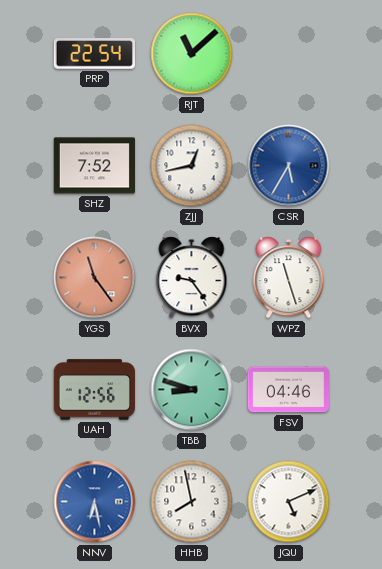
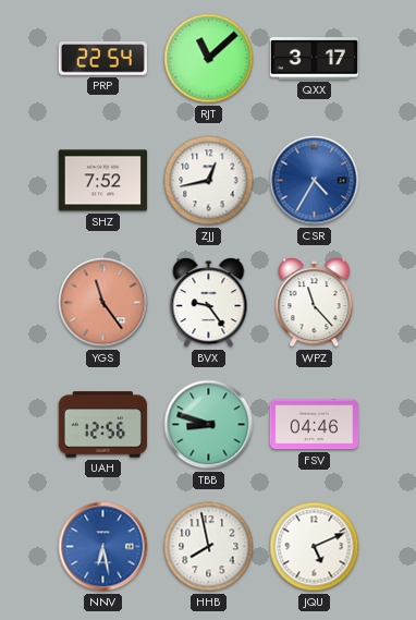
QXX: none -> 3:17 (314, 59)
CSR: 5:35 -> 4:35 (315, 181)
WPZ: 11:27 -> 11:23 (315, 303)
